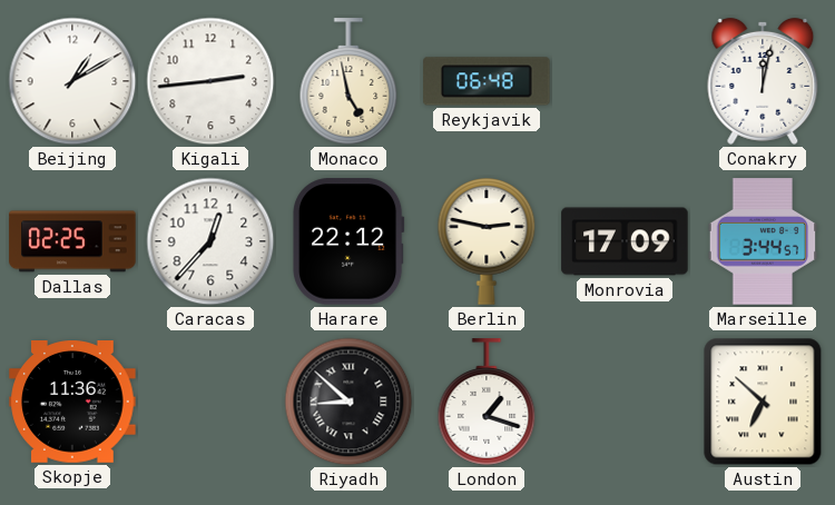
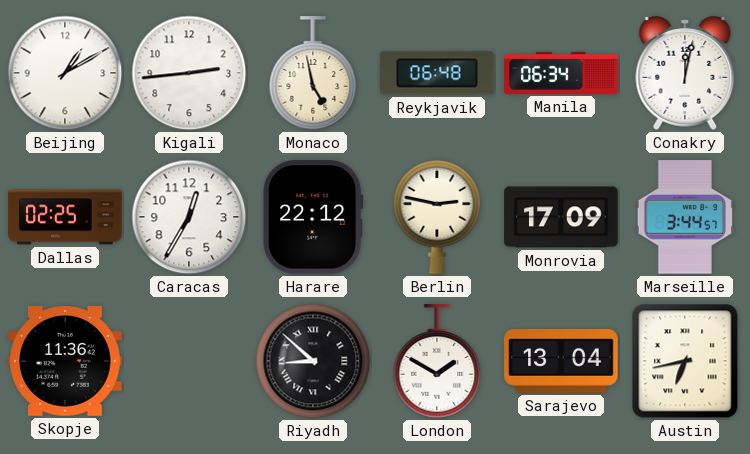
Manila: none -> 06:34 (561, 73)
Caracas: 12:37 -> 12:35 (189, 217)
London: 1:18 -> 1:50 (437, 361)
Sarajevo: none -> 13:04 (561, 361)
Austin: 6:52 -> 6:43 (685, 361)
